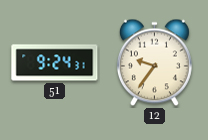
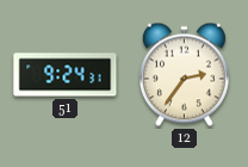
12: 9:36 -> 2:36 (184, 75)
